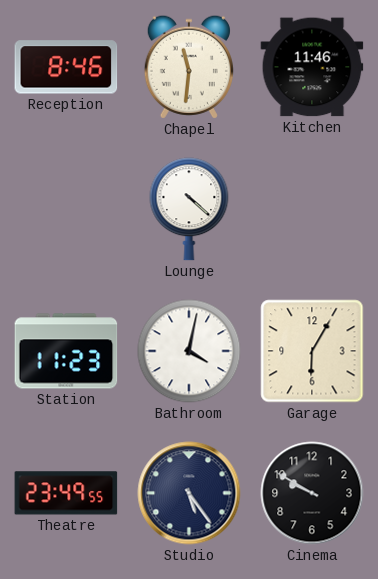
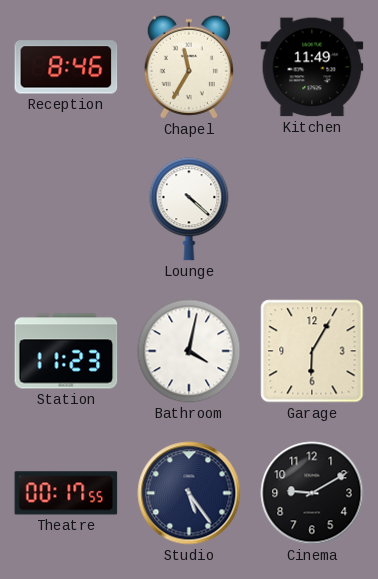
Chapel: 11:31 -> 11:35 (189, 67)
Kitchen: 11:46 -> 11:49 (312, 67)
Theatre: 23:49 -> 00:17 (66, 493)
Cinema: 9:50 -> 9:10 (312, 493)
